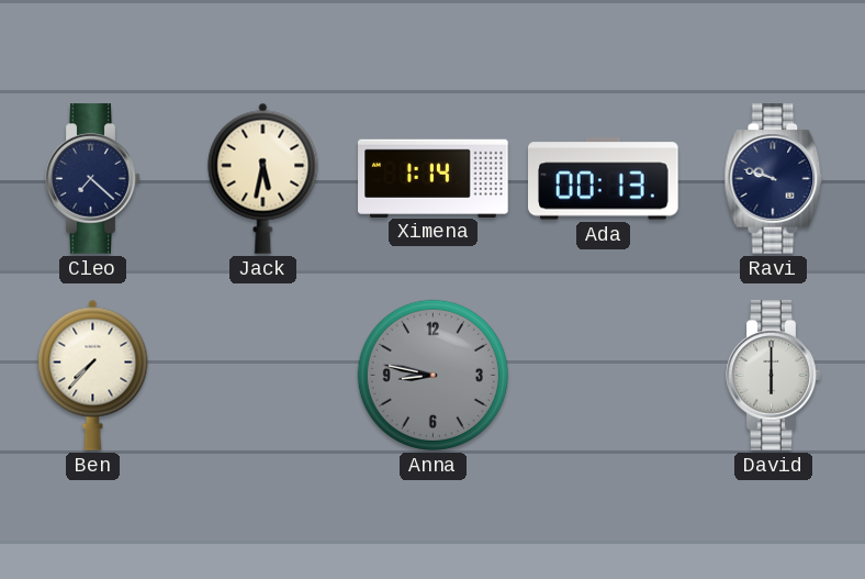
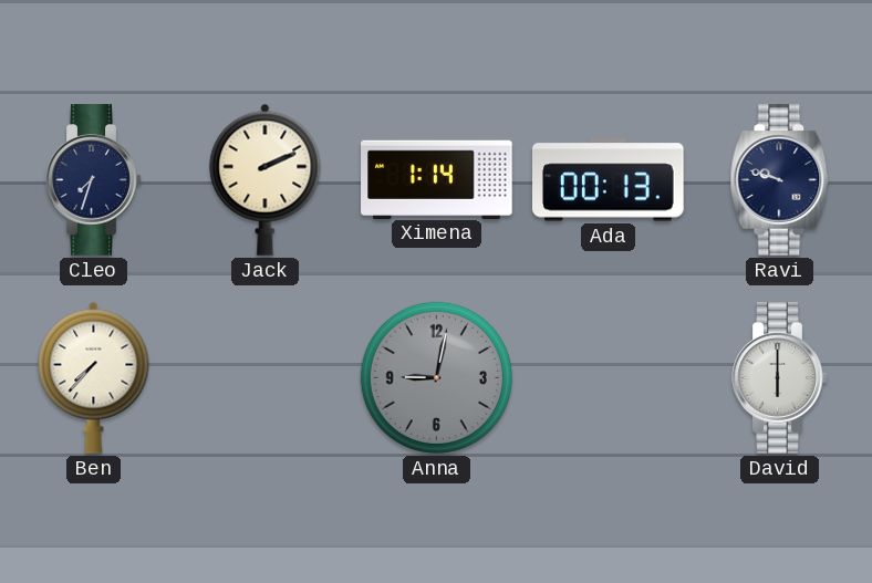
Cleo: 7:22 -> 7:33 (94, 180)
Jack: 5:32 -> 2:11 (266, 179)
Anna: 8:47 -> 9:02 (436, 377)
